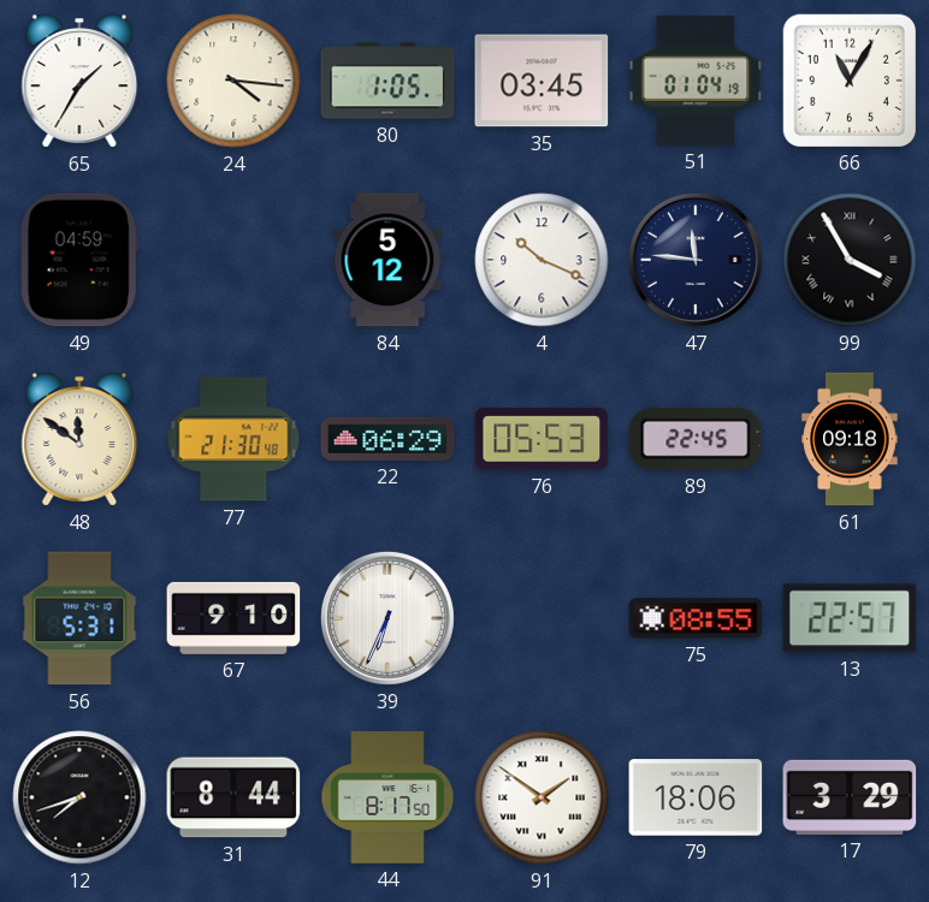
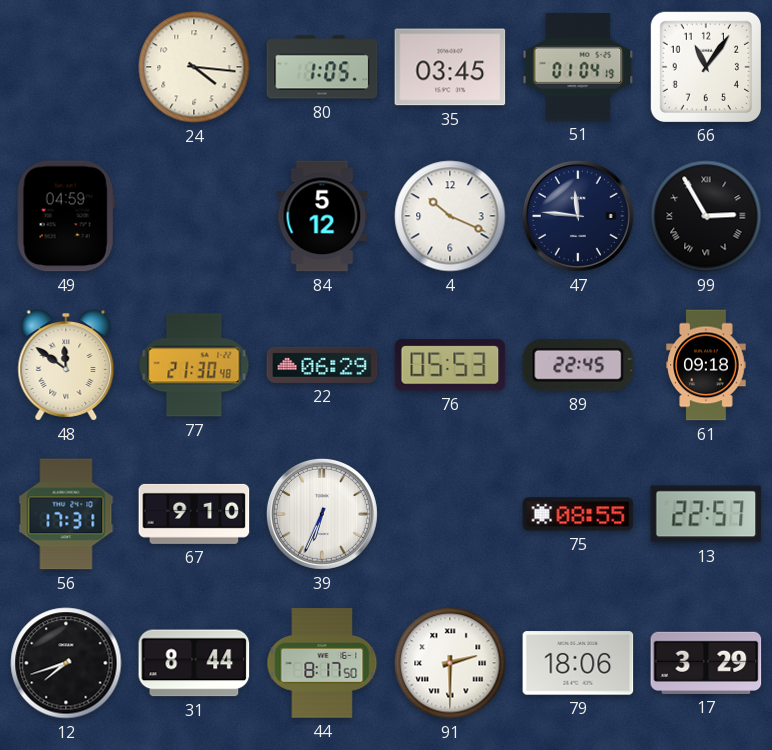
65: 1:35 -> none (79, 81)
66: 11:05 -> 11:06 (705, 66)
99: 3:55 -> 2:55 (706, 216)
56: 5:31 -> 17:31 (66, 514)
91: 1:51 -> 2:30 (450, 663)
